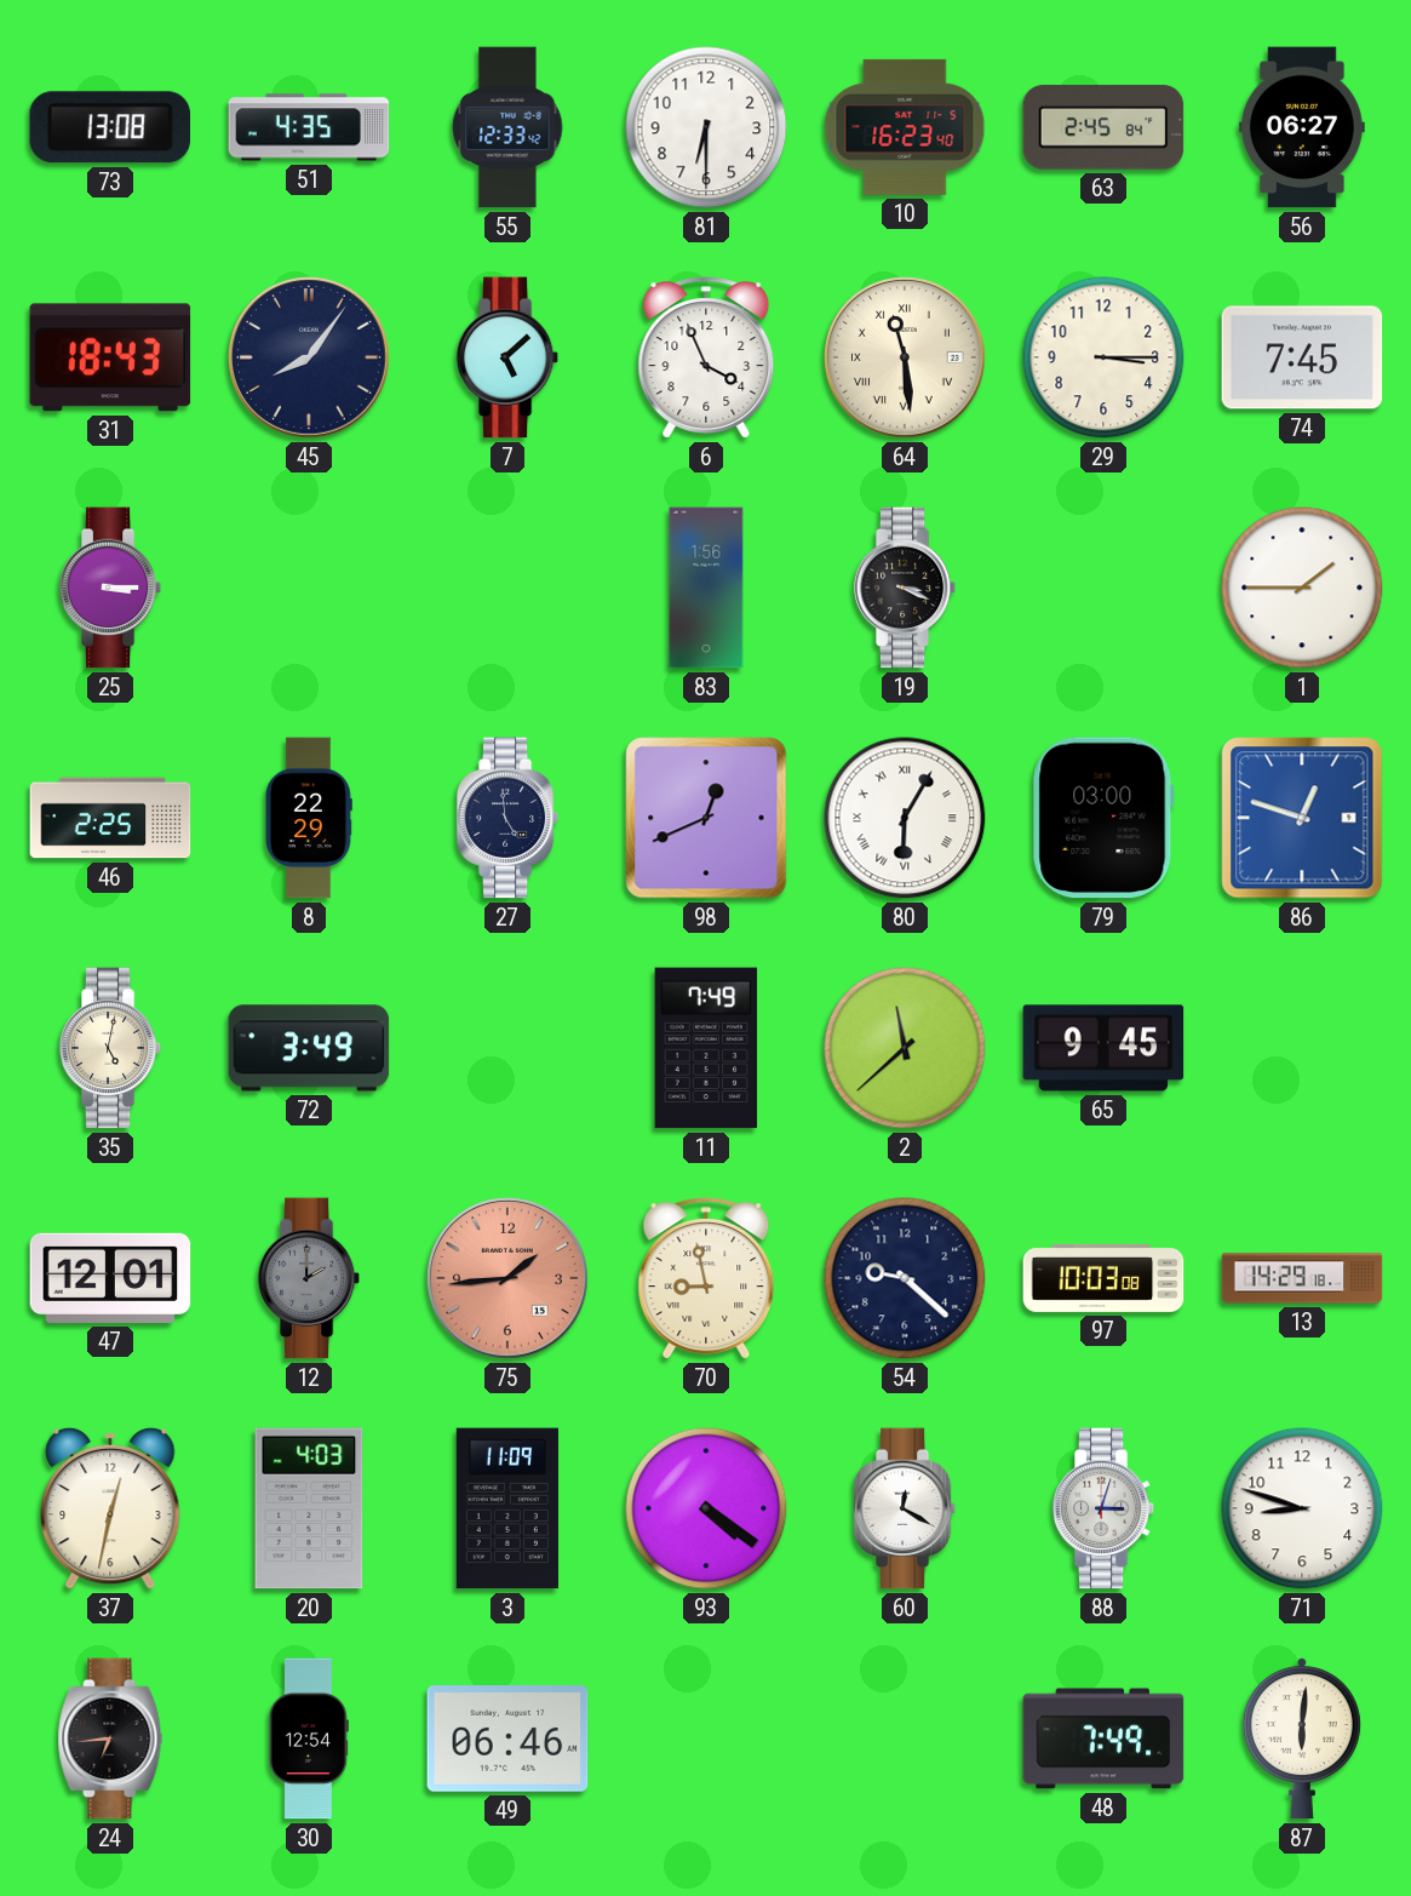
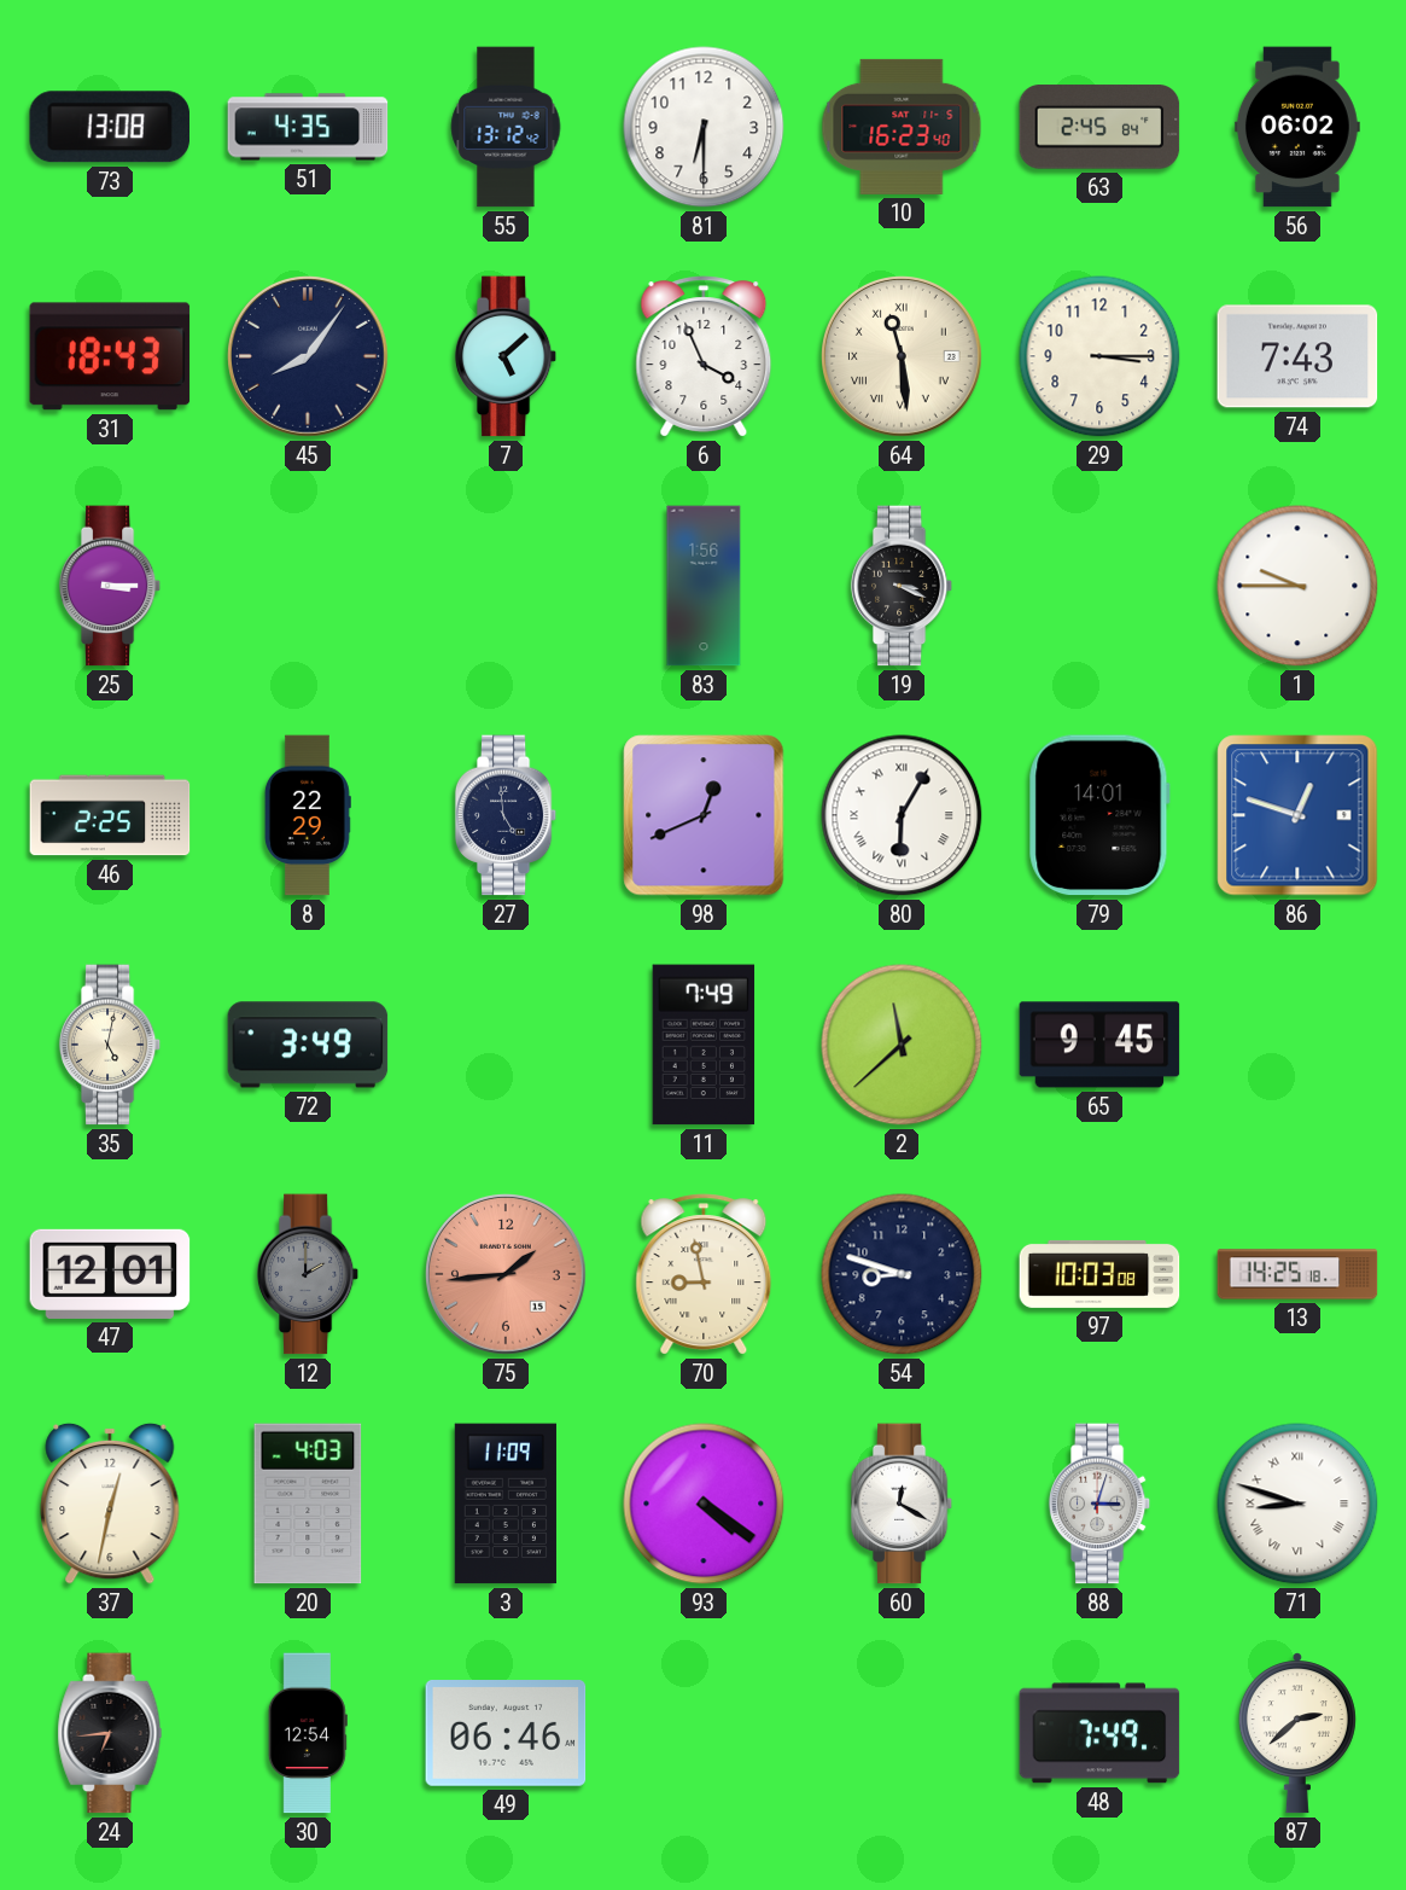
55: 12:33 -> 13:12 (506, 127)
56: 06:27 -> 06:02 (1297, 127)
74: 7:45 -> 7:43 (1297, 356)
1: 1:45 -> 9:45 (1297, 586)
79: 03:00 -> 14:01 (1099, 815)
54: 9:22 -> 8:48 (902, 1274)
13: 14:29 -> 14:25 (1297, 1274)
71 numerals: Arabic -> Roman (1297, 1504)
87: 6:01 -> 2:38 (1297, 1733)
